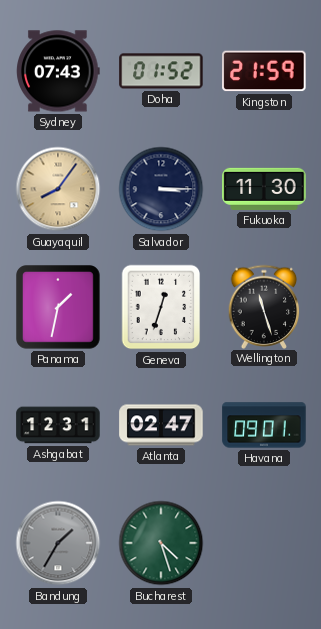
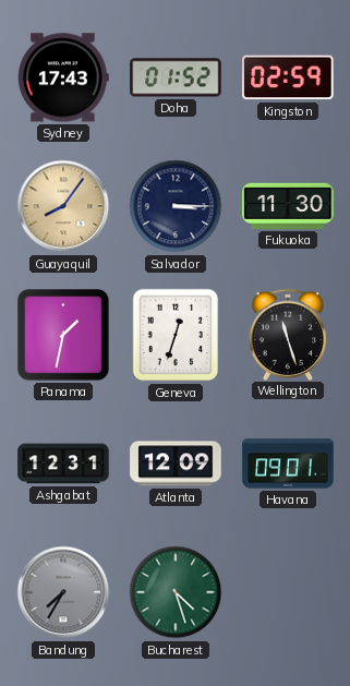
Sydney: 07:43 -> 17:43 (63, 77)
Kingston: 21:59 -> 02:59 (288, 77)
Atlanta: 02:47 -> 12:09 (176, 464)
Bandung: 1:35 -> 7:35 (63, 592)
